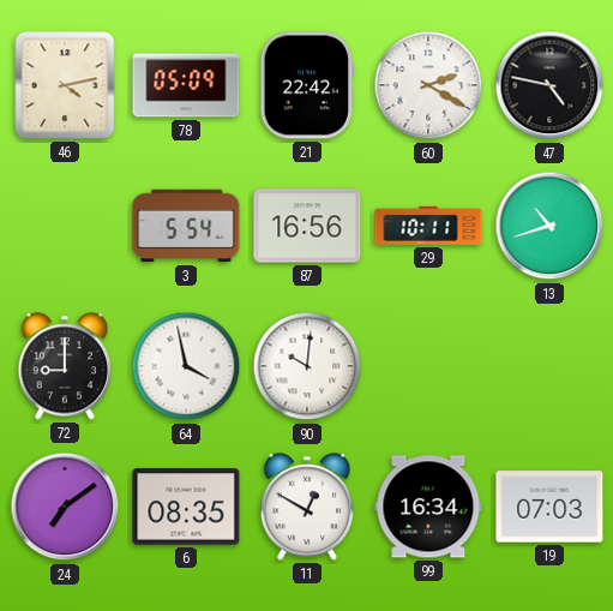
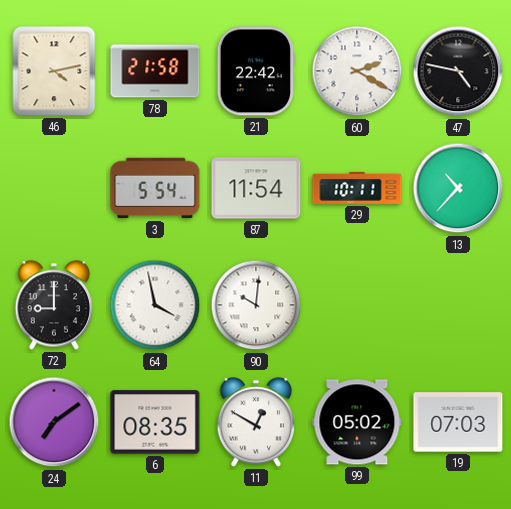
78: 05:09 -> 21:58 (155, 71)
87: 16:56 -> 11:54 (256, 188)
13: 10:42 -> 10:37 (458, 188)
99: 16:34 -> 05:02 (357, 422)
